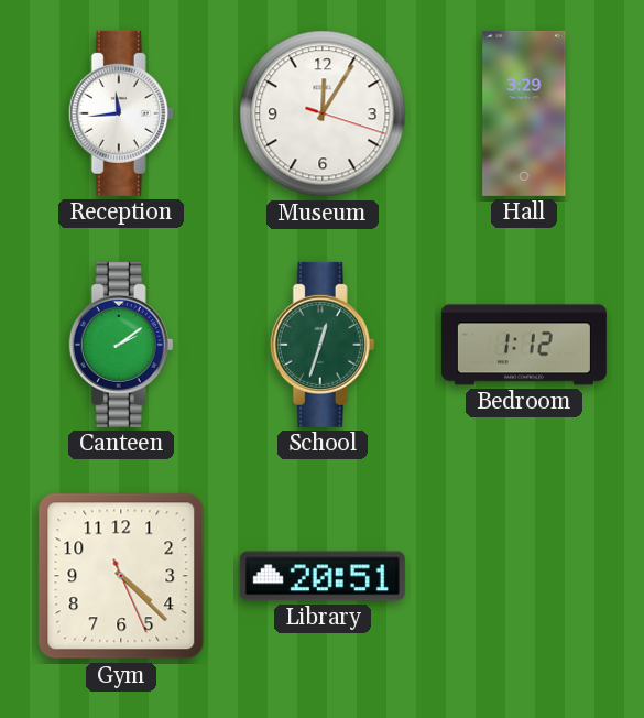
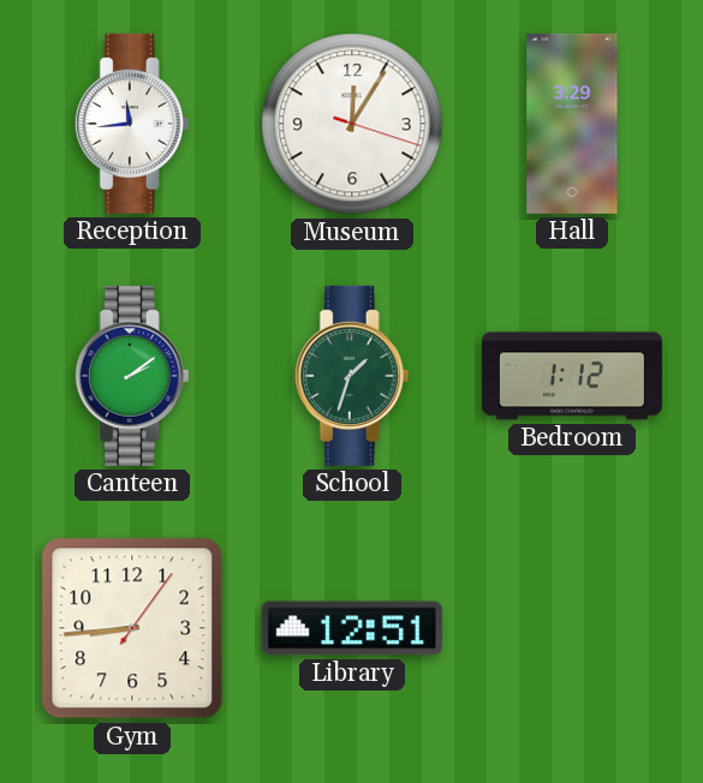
School: 12:33 -> 1:33 (352, 376)
Gym: 4:22 -> 8:44 (132, 628)
Library: 20:51 -> 12:51 (352, 628)
